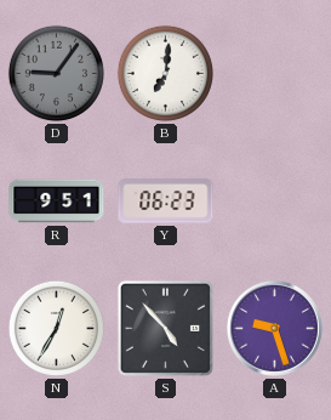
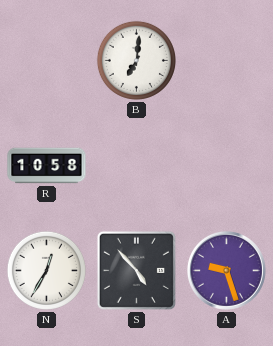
D: 9:06 -> none (56, 73)
R: 9:51 -> 10:58 (47, 166)
Y: 06:23 -> none (166, 202)
